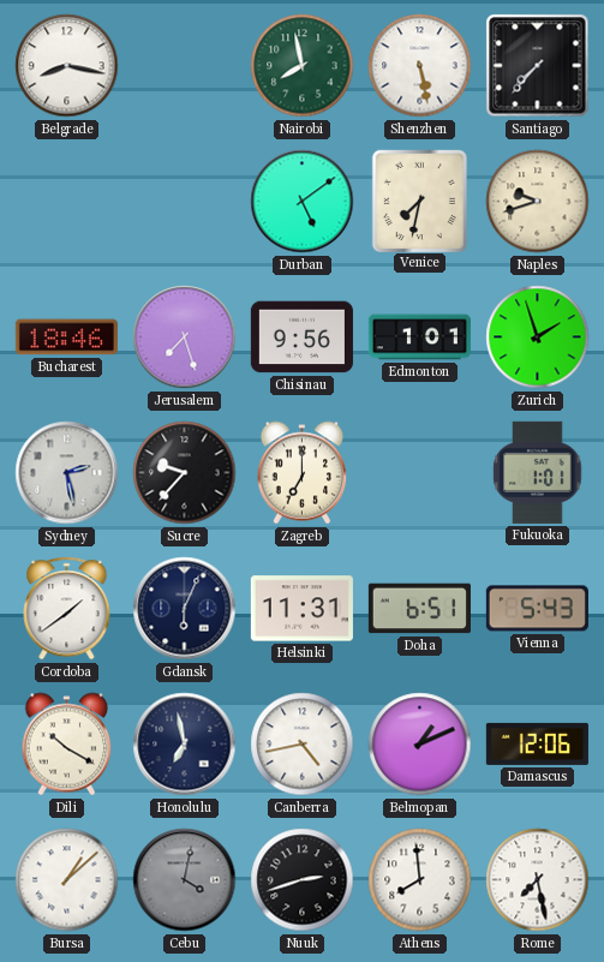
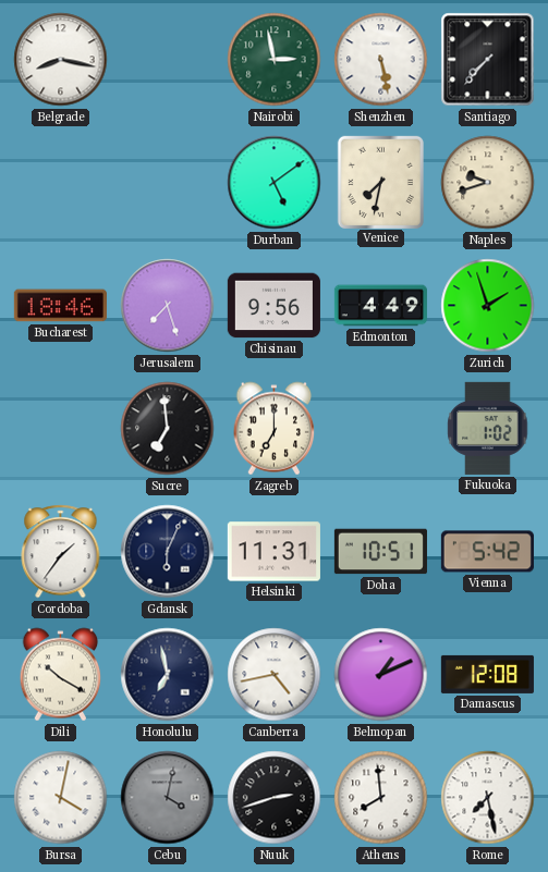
Nairobi: 7:58 -> 2:58 (275, 60)
Edmonton: 1:01 -> 4:49 (380, 306)
Sydney: 2:28 -> none (67, 473)
Sucre: 9:37 -> 6:59 (168, 429)
Fukuoka: 1:01 -> 1:02 (488, 428)
Cordoba: 1:39 -> 1:36 (61, 552)
Doha: 6:51 -> 10:51 (380, 552)
Vienna: 5:43 -> 5:42 (487, 552)
Damascus: 12:06 -> 12:08 (487, 674)
Bursa: 1:08 -> 4:02 (61, 798)
